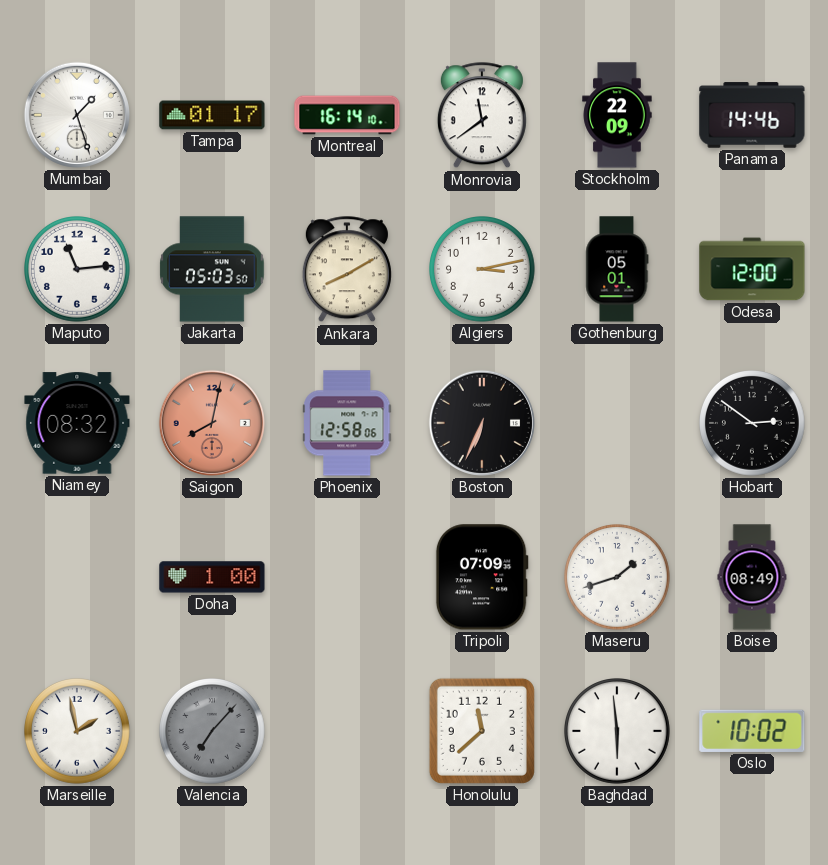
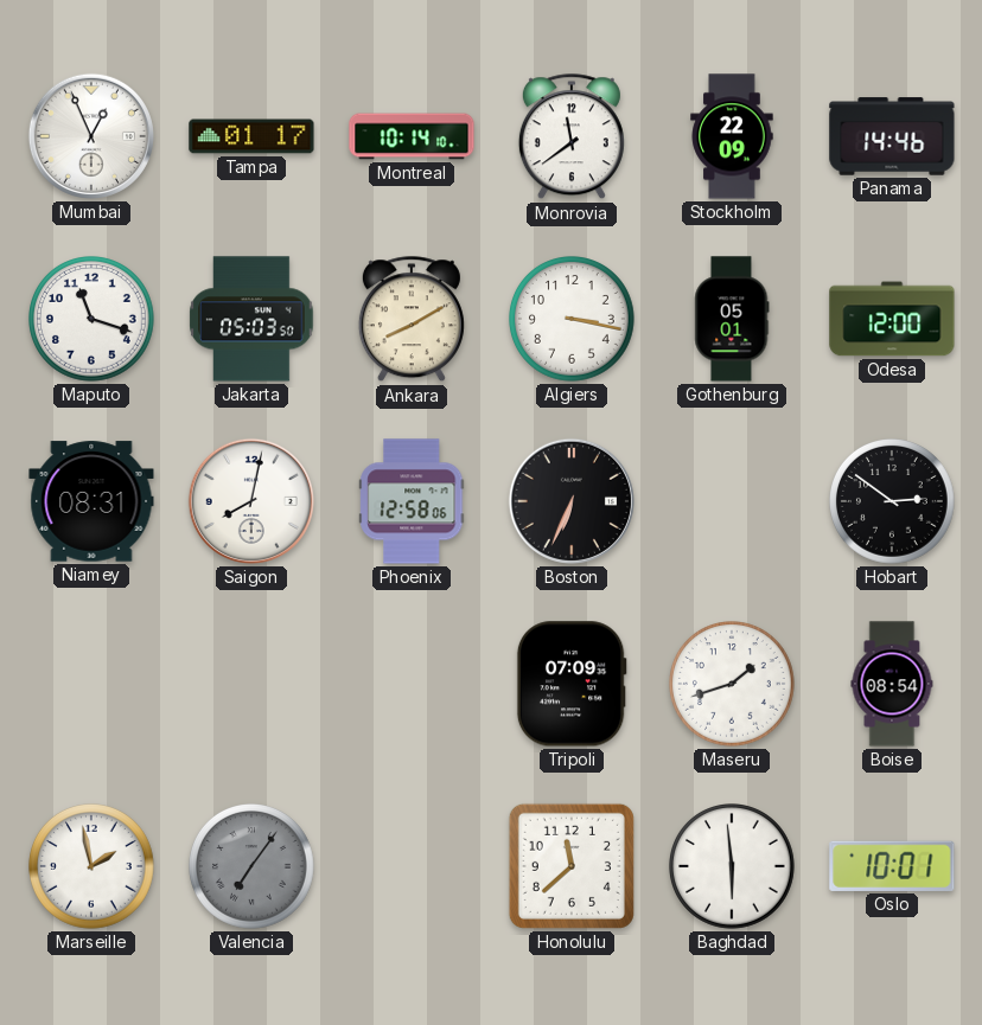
Mumbai: 1:27 -> 12:56 (91, 136)
Montreal: 16:14 -> 10:14 (412, 136)
Maputo: 11:14 -> 11:18 (93, 320)
Algiers: 3:13 -> 3:17 (573, 320)
Niamey: 08:32 -> 08:31 (91, 501)
Saigon dial: salmon -> white (251, 501)
Doha: 1:00 -> none (212, 577)
Boise: 08:49 -> 08:54 (892, 684)
Valencia: 7:07 -> 7:06 (253, 867)
Oslo: 10:02 -> 10:01 (892, 866)
